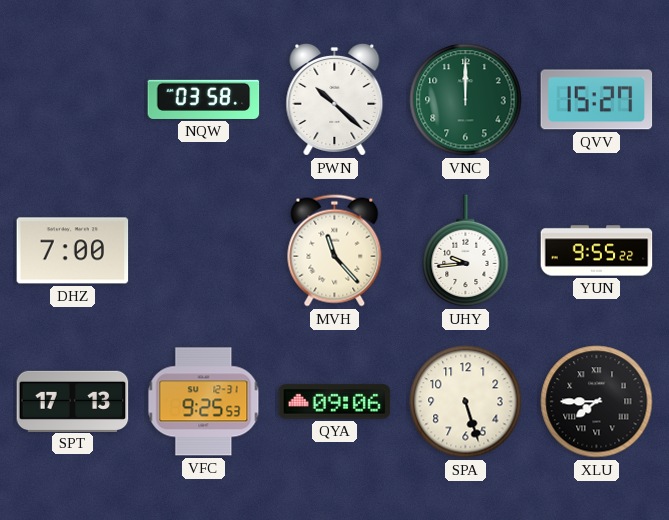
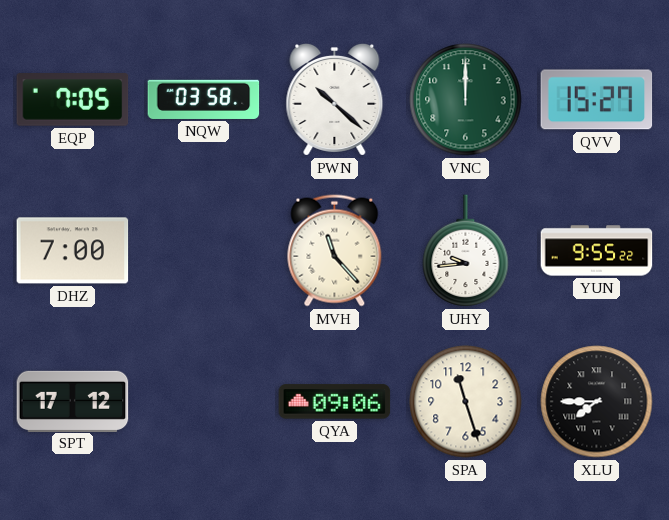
EQP: none -> 7:05 (73, 100)
SPT: 17:13 -> 17:12 (73, 401)
VFC: 9:25 -> none (204, 402)
SPA: 5:27 -> 11:27 (466, 402)
